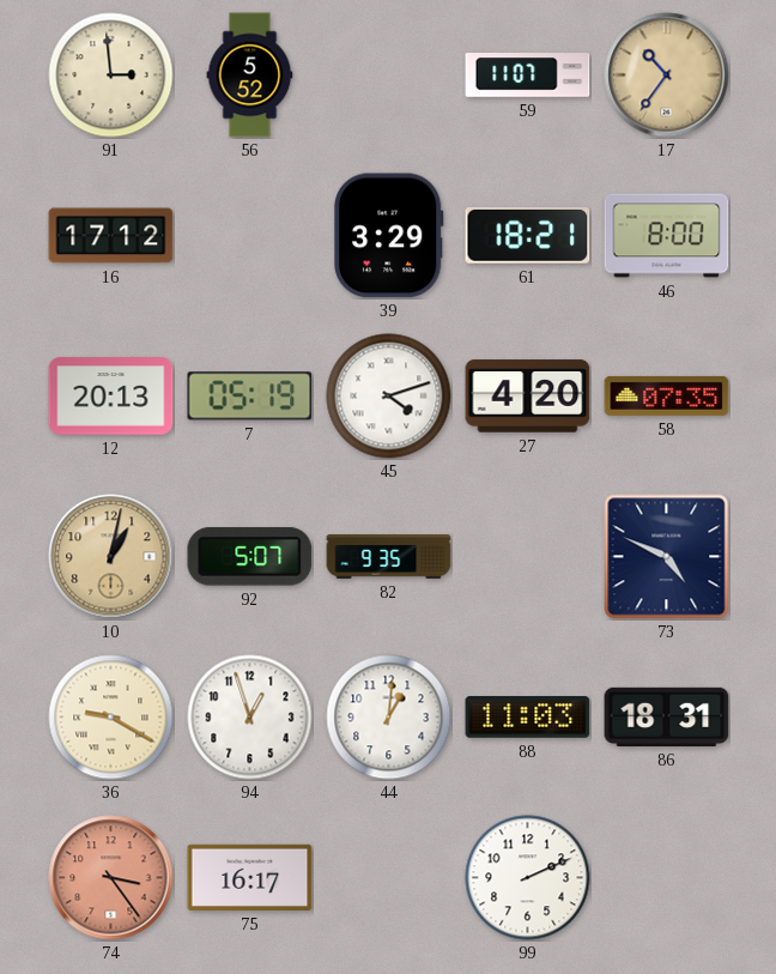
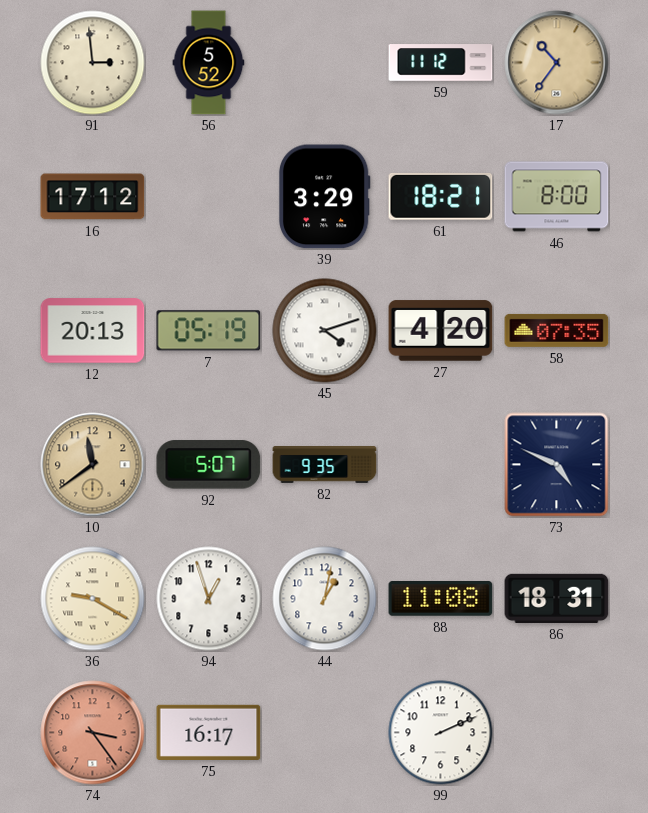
59: 11:07 -> 11:12 (441, 63)
10: 1:02 -> 11:39 (93, 465)
44: 1:01 -> 1:02 (325, 599)
88: 11:03 -> 11:08 (441, 599)
